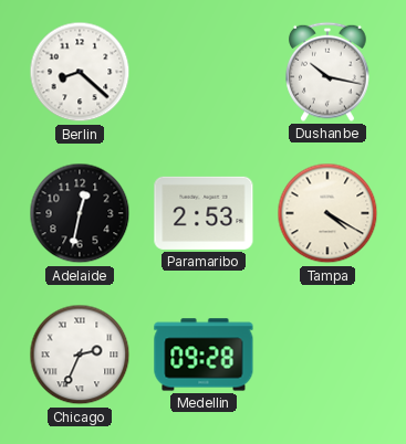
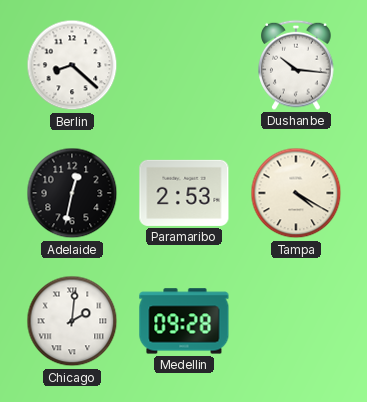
Dushanbe: 10:17 -> 10:16 (296, 65)
Chicago: 2:34 -> 2:01 (72, 321)
